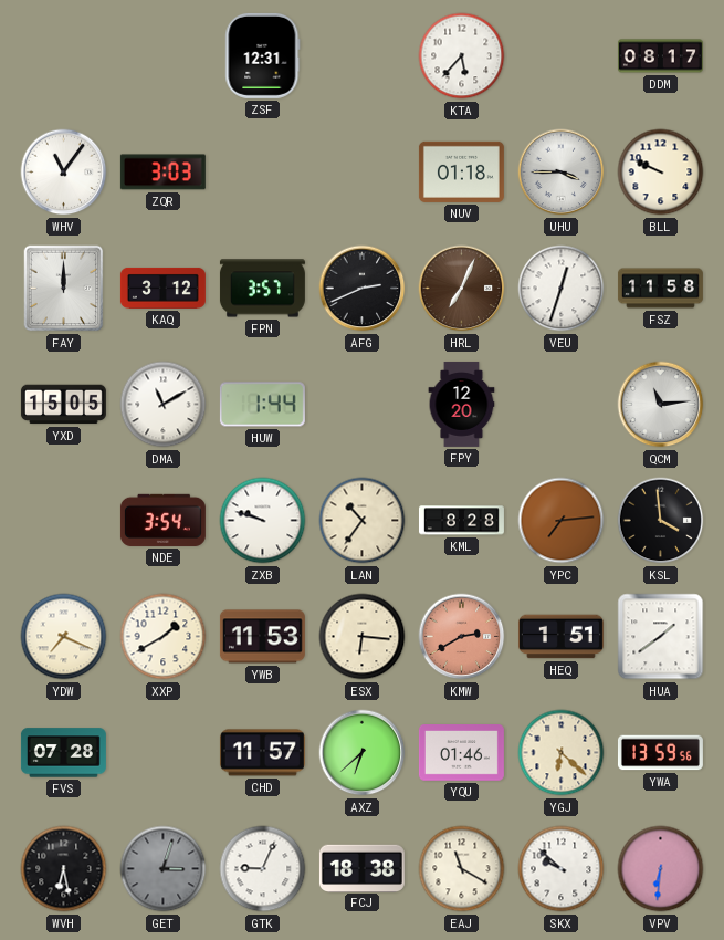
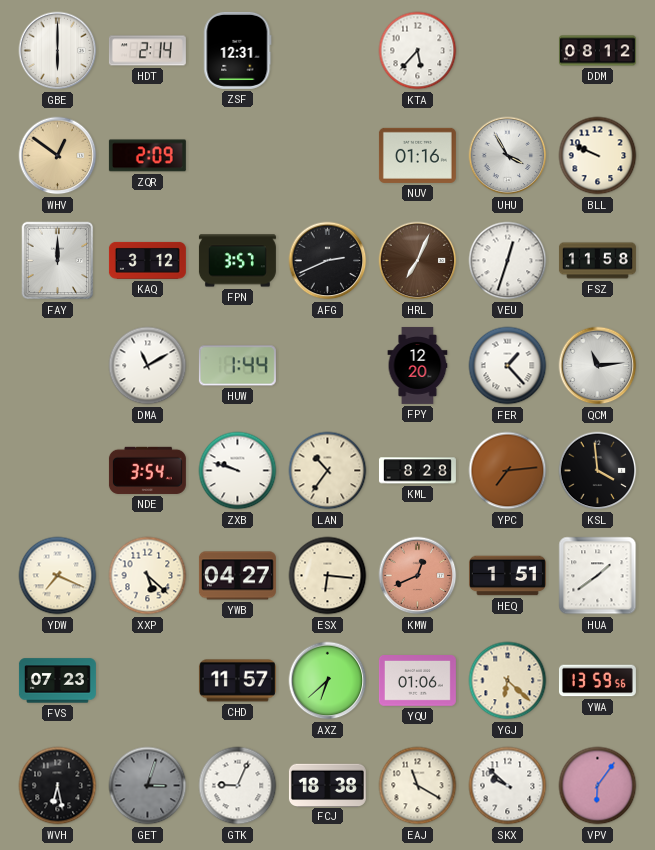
GBE: none -> 6:00 (58, 51)
HDT: none -> 2:14 (147, 51)
DDM: 08:17 -> 08:12 (597, 51)
WHV: 11:06 -> 12:51 (58, 156)
WHV dial: white -> champagne (58, 156)
ZQR: 3:03 -> 2:09 (147, 156)
NUV: 01:18 -> 01:16 (417, 155)
UHU: 3:45 -> 3:55 (508, 156)
YXD: 15:05 -> none (63, 405)
FER: none -> 1:23 (508, 366)
XXP: 1:40 -> 5:22 (148, 576)
YWB: 11:53 -> 04:27 (237, 576)
KMW: 2:40 -> 12:41 (418, 576)
FVS: 07:28 -> 07:23 (57, 681)
YQU: 01:46 -> 01:06 (417, 681)
VPV: 6:31 -> 6:06 (598, 786)
